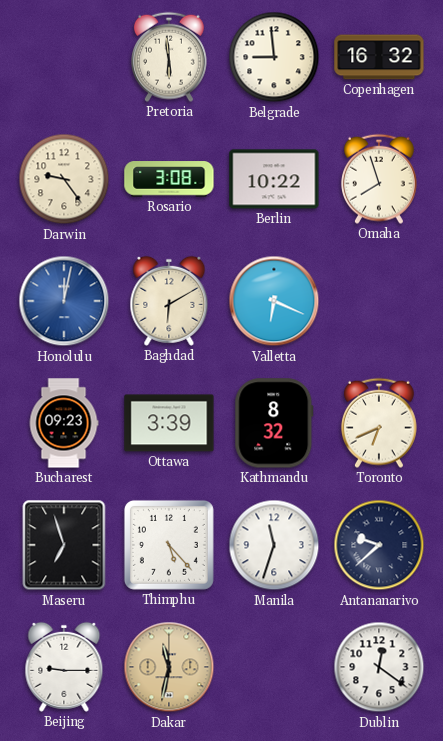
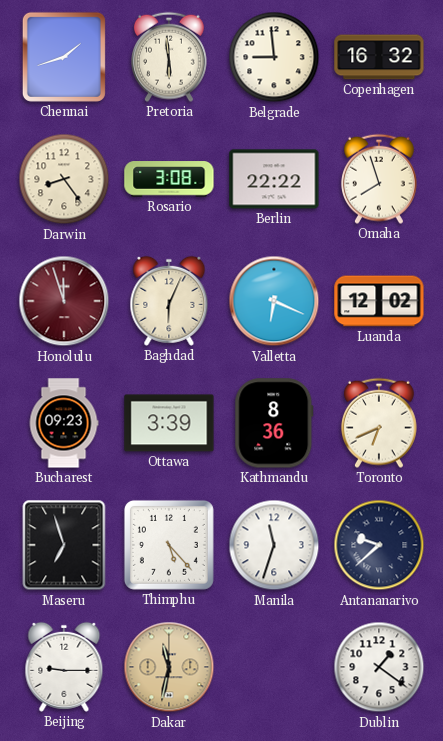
Chennai: none -> 1:42 (64, 57)
Darwin: 9:24 -> 8:24 (64, 179)
Berlin: 10:22 -> 22:22 (274, 179)
Honolulu: 12:02 -> 11:57 (64, 301)
Honolulu dial: blue -> burgundy (64, 301)
Baghdad: 6:10 -> 6:04 (169, 301)
Luanda: none -> 12:02 (379, 301)
Kathmandu: 8:32 -> 8:36 (274, 423)
Dublin: 12:21 -> 1:21 (379, 667)
